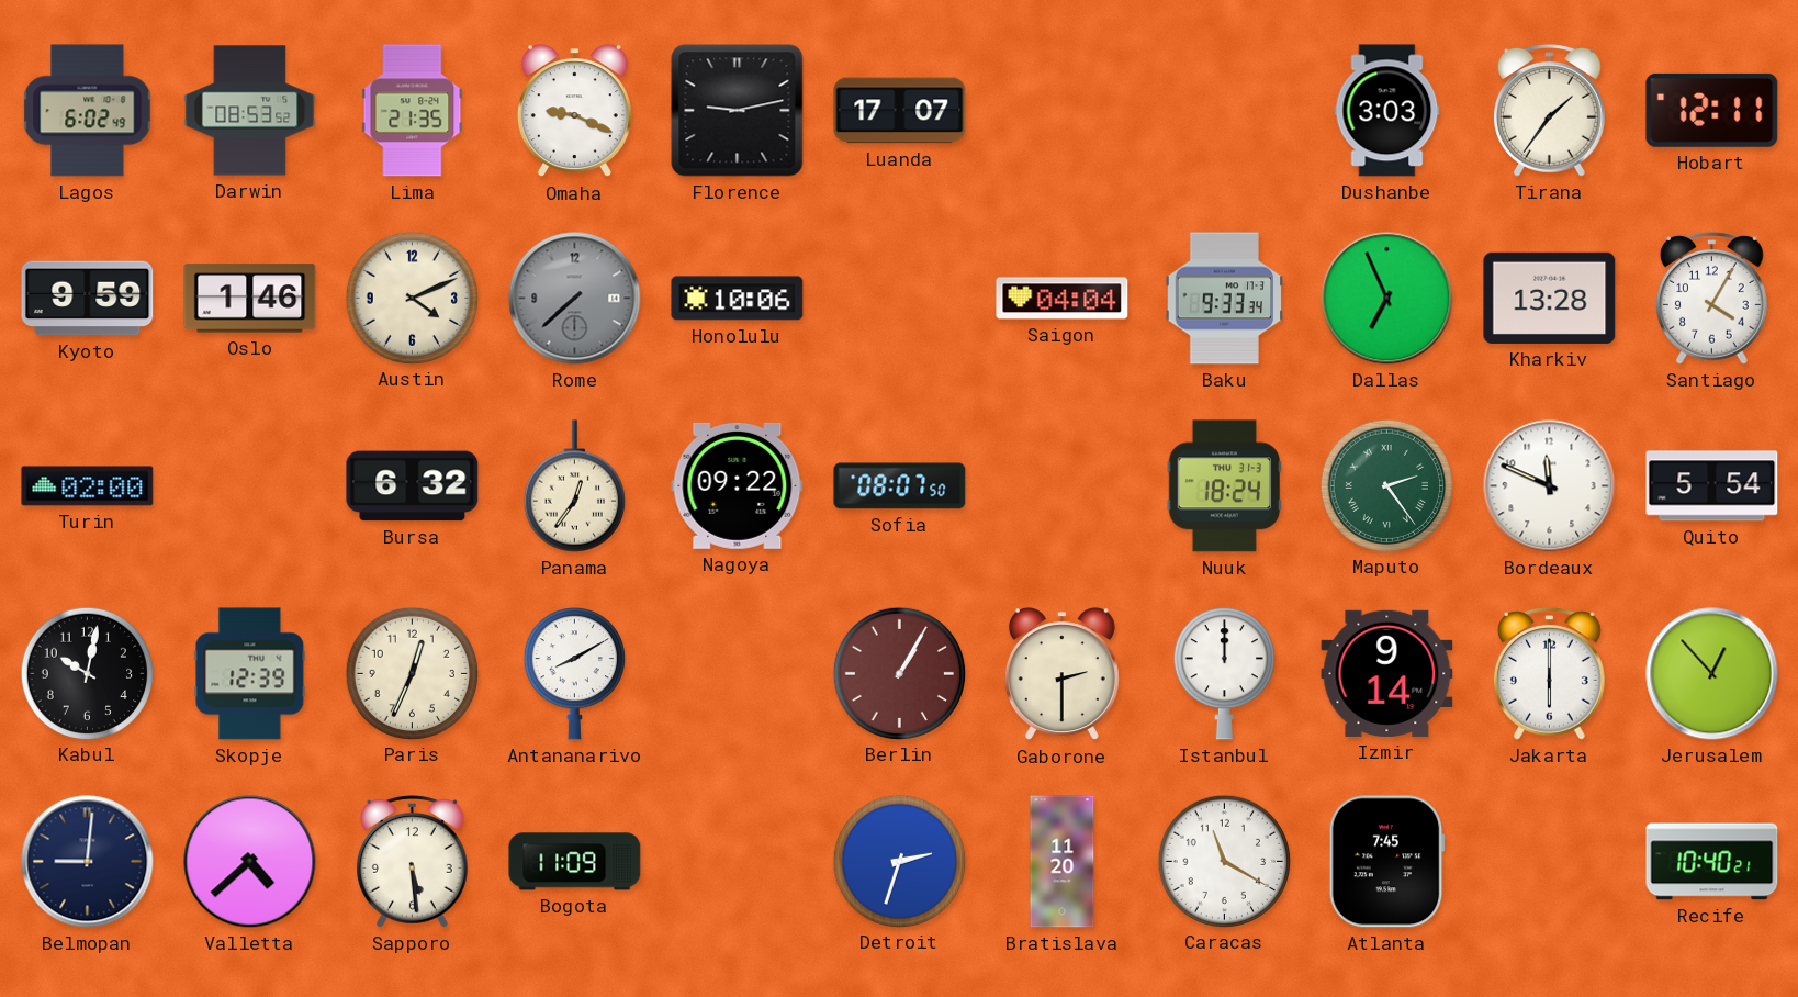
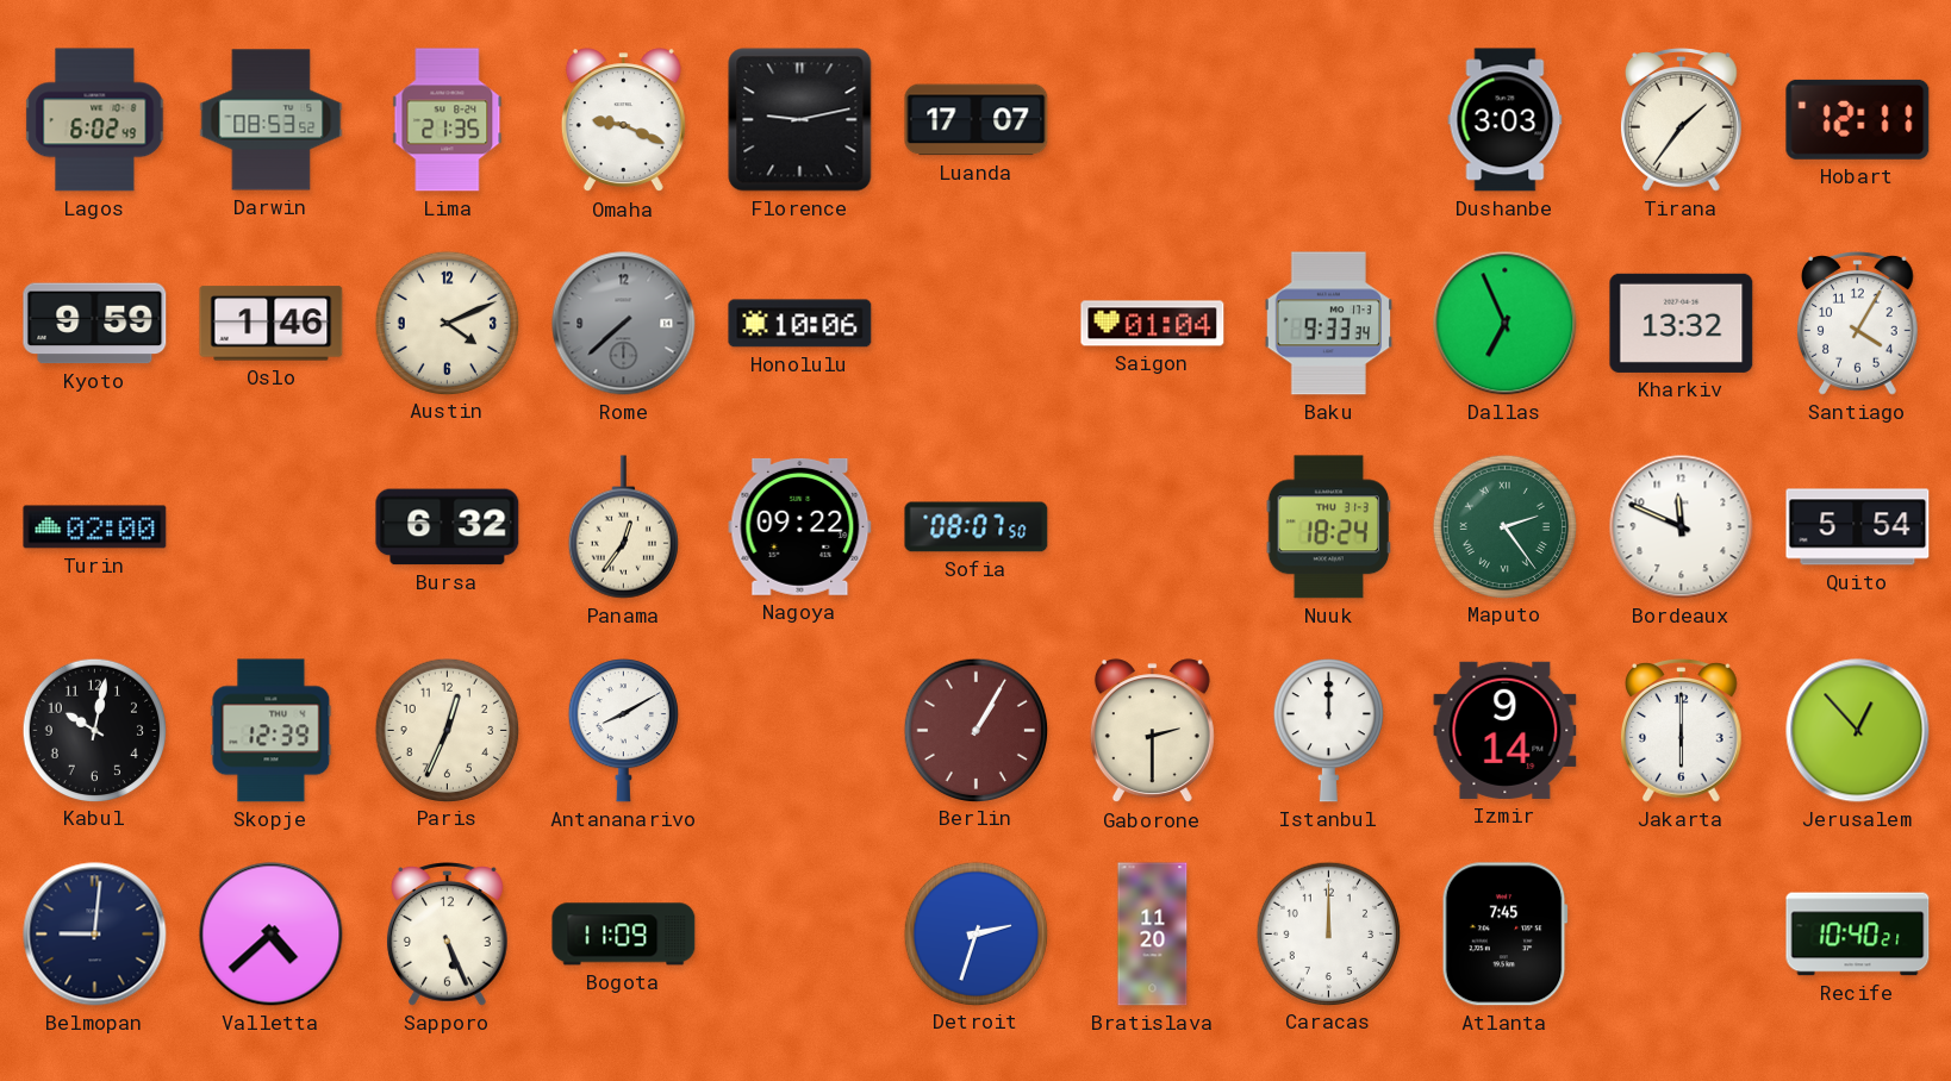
Saigon: 04:04 -> 01:04 (1153, 324)
Kharkiv: 13:28 -> 13:32 (1682, 323)
Sapporo: 5:29 -> 5:26 (448, 935)
Caracas: 11:20 -> 12:00 (1328, 933)
